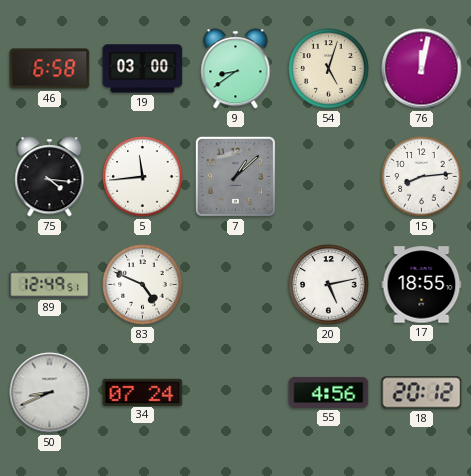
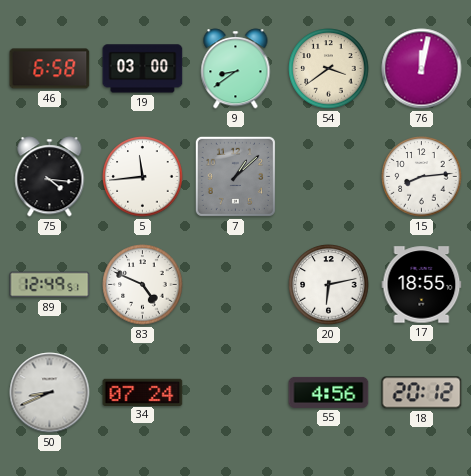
54: 5:03 -> 3:39 (329, 69)
20: 5:13 -> 6:13 (329, 285)
